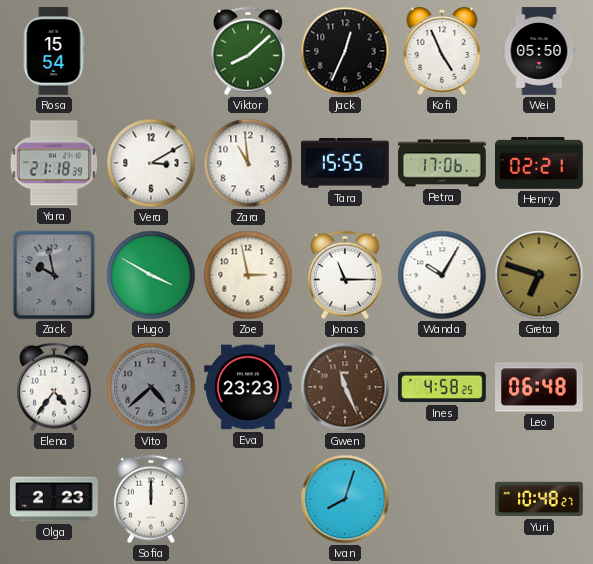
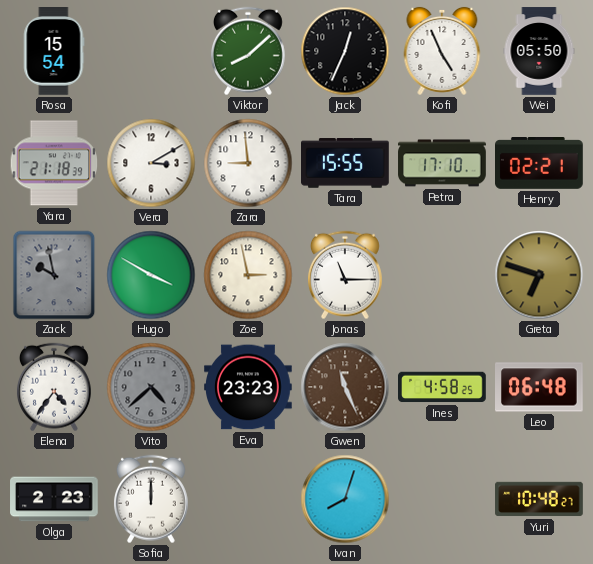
Zara: 10:59 -> 8:59 (248, 163)
Petra: 17:06 -> 17:10 (442, 163)
Wanda: 10:05 -> none (442, 275)
